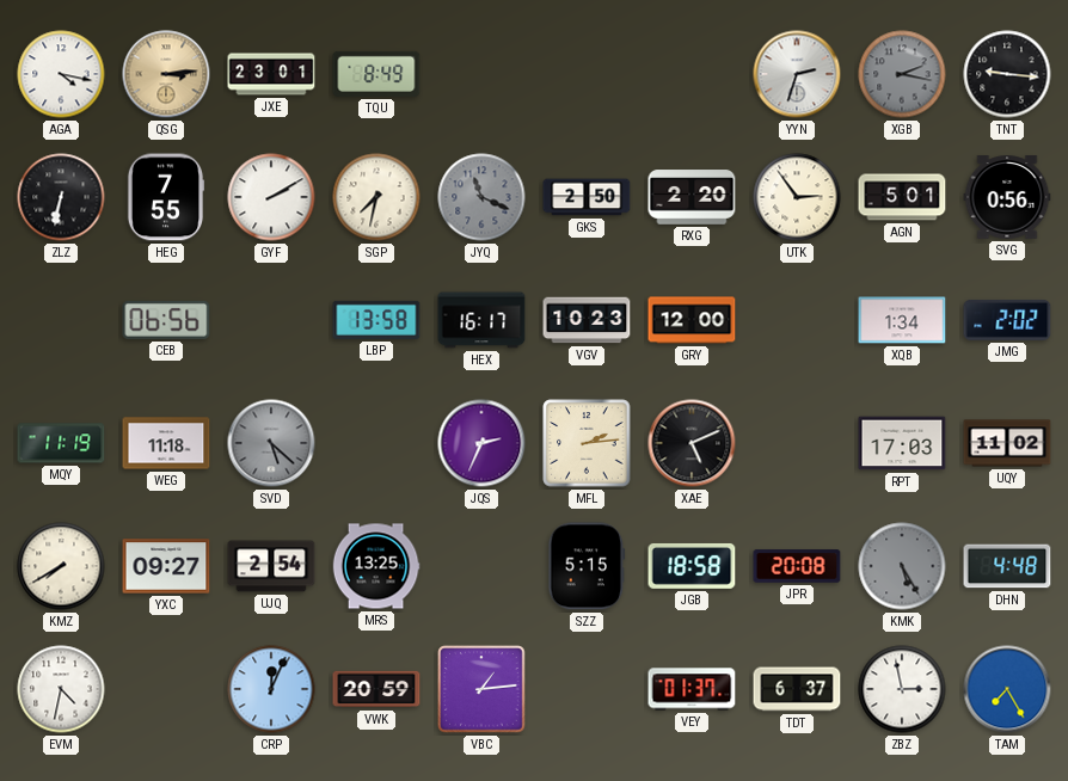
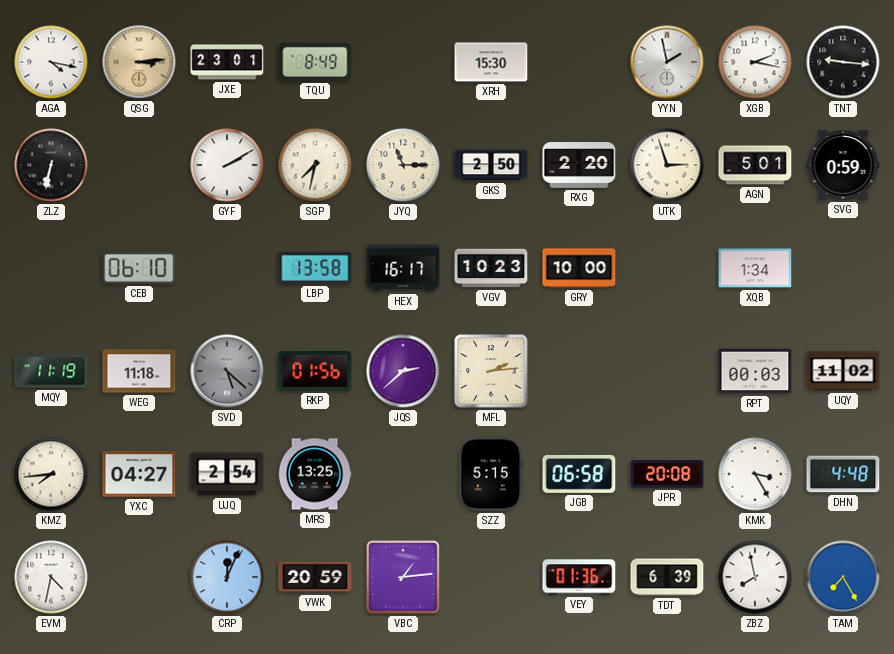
XRH: none -> 15:30 (491, 62)
YYN: 2:33 -> 1:58 (667, 62)
XGB dial: grey -> white (755, 62)
HEG: 7:55 -> none (166, 197)
JYQ: 11:19 -> 11:15 (403, 165)
JYQ dial: grey -> cream (403, 165)
UTK: 2:54 -> 2:57 (667, 165)
SVG: 0:56 -> 0:59 (843, 165)
CEB: 06:56 -> 06:10 (139, 268)
GRY: 12:00 -> 10:00 (579, 268)
JMG: 2:02 -> none (1007, 320)
RKP: none -> 01:56 (315, 372)
JQS: 2:34 -> 2:38 (403, 371)
XAE: 5:11 -> none (692, 443)
RPT: 17:03 -> 00:03 (755, 371)
KMZ: 7:40 -> 7:44 (51, 474)
YXC: 09:27 -> 04:27 (139, 474)
JGB: 18:58 -> 06:58 (579, 474)
KMK: 5:25 -> 3:25 (755, 474)
KMK dial: grey -> white (755, 474)
VEY: 01:37 -> 01:36 (579, 577)
TDT: 6:37 -> 6:39 (667, 577)
ZBZ: 2:58 -> 7:58 (755, 577)
